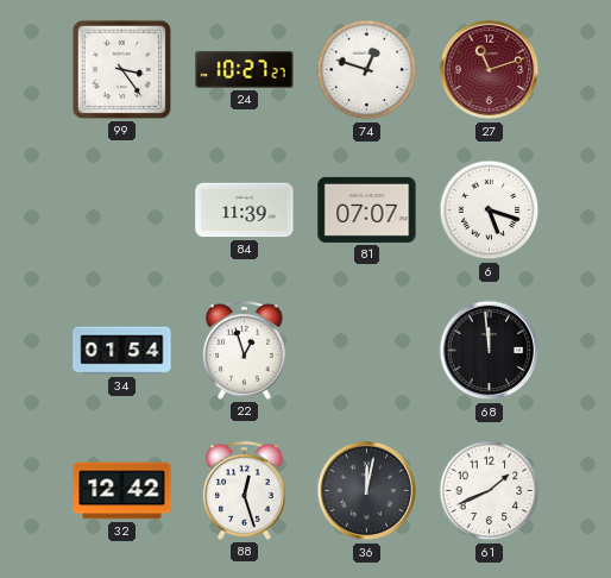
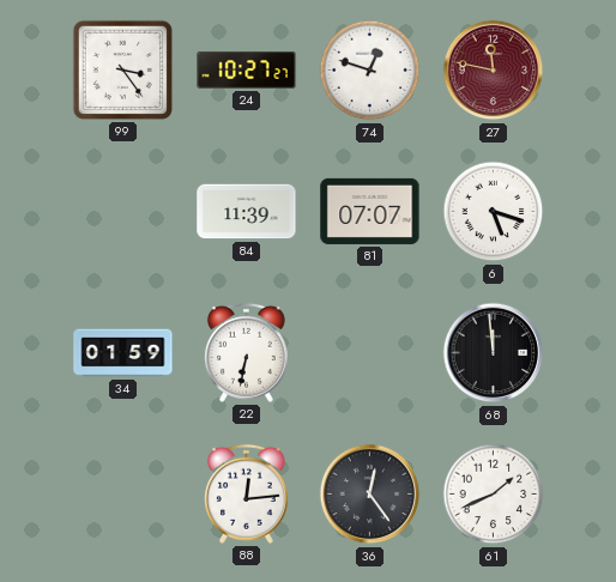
27: 11:12 -> 11:47 (494, 71)
34: 01:54 -> 01:59 (123, 353)
22: 12:57 -> 6:32 (246, 352)
32: 12:42 -> none (122, 491)
88: 12:27 -> 12:14 (246, 493)
36: 12:02 -> 12:24 (370, 495)
